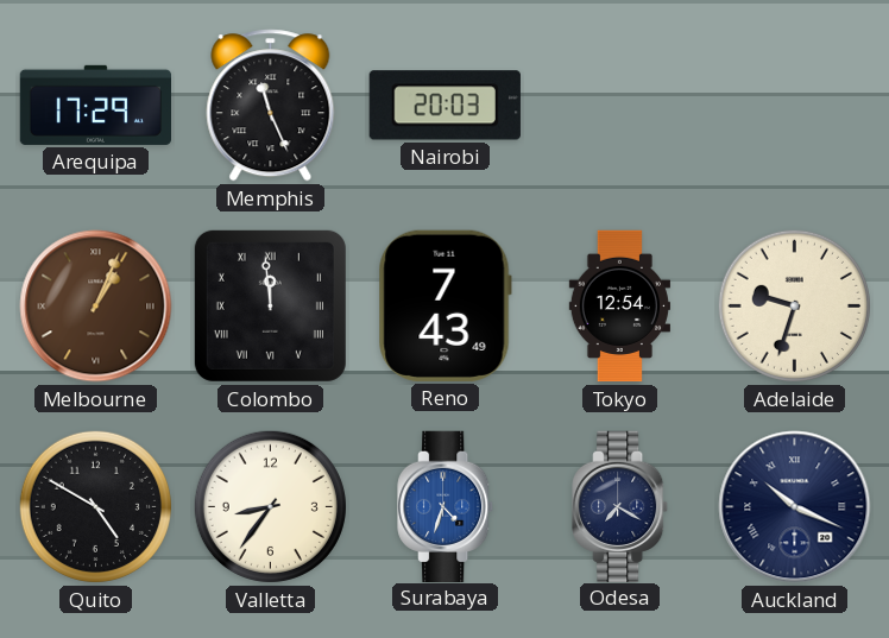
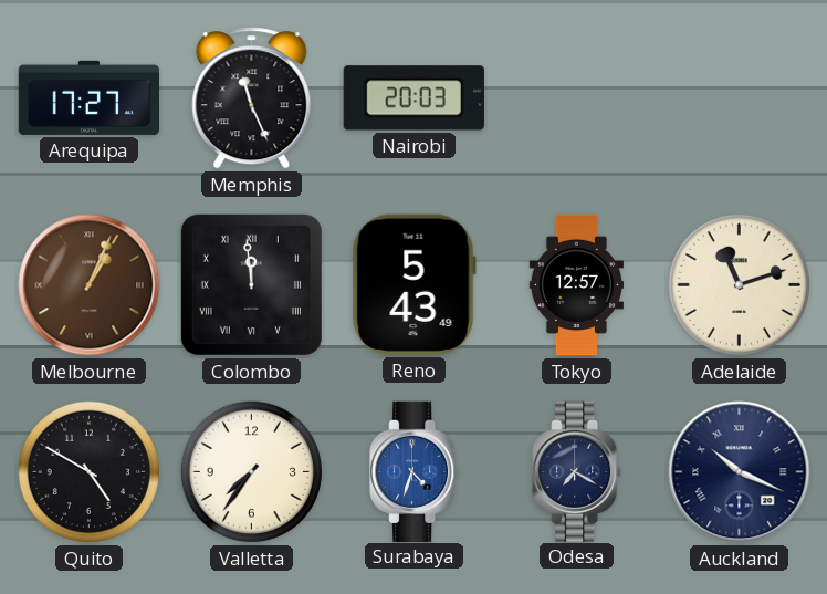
Arequipa: 17:29 -> 17:27 (88, 97)
Reno: 7:43 -> 5:43 (414, 284)
Tokyo: 12:54 -> 12:57 (576, 285)
Adelaide: 9:33 -> 11:12 (739, 284)
Valletta: 8:36 -> 7:36 (251, 471)
